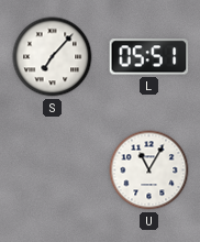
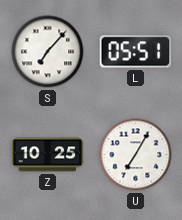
Z: none -> 10:25 (48, 155)
U: 11:05 -> 7:05 (136, 155)
